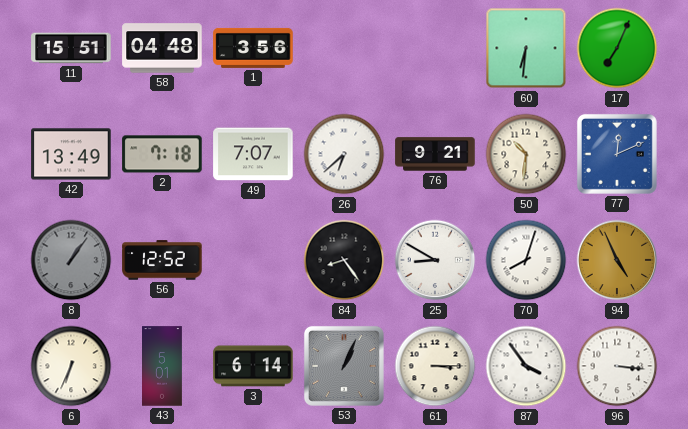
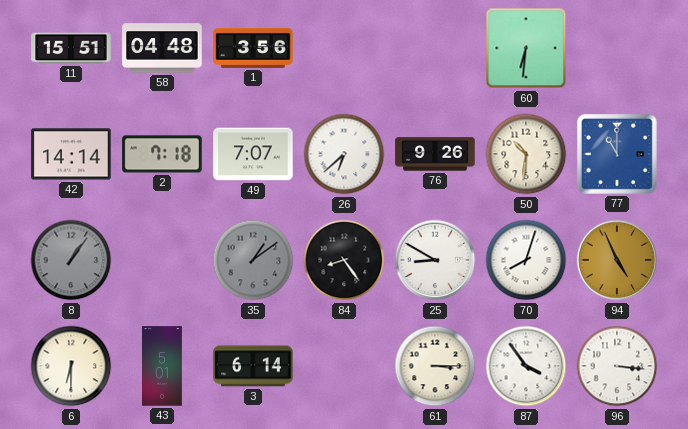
17: 7:04 -> none (617, 48)
42: 13:49 -> 14:14 (71, 154)
76: 9:21 -> 9:26 (435, 154)
77: 12:11 -> 11:00 (617, 154)
56: 12:52 -> none (162, 260)
35: none -> 1:09 (253, 260)
6: 6:34 -> 6:30 (71, 366)
53: 1:04 -> none (344, 366)
